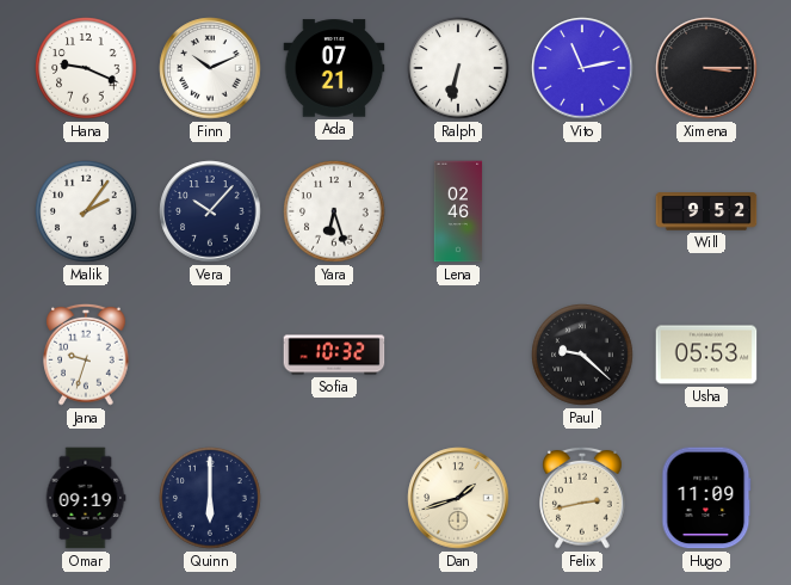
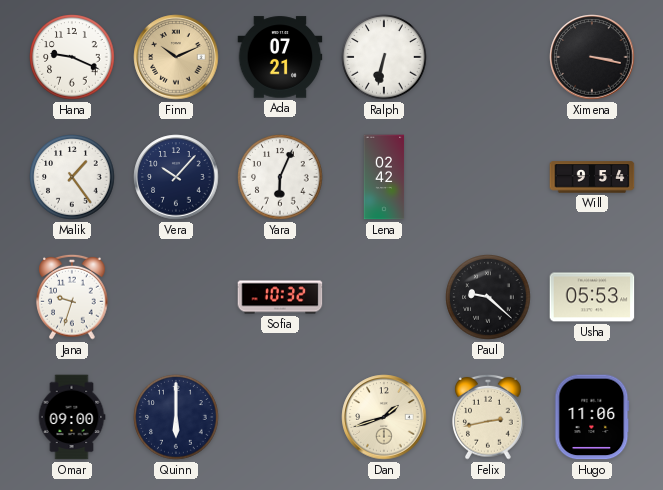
Finn dial: white -> champagne (176, 57)
Vito: 11:13 -> none (582, 68)
Ximena: 3:15 -> 3:17 (592, 57)
Malik: 2:06 -> 1:24 (72, 177)
Yara: 6:27 -> 6:04 (280, 177)
Lena: 02:46 -> 02:42 (384, 177)
Will: 9:52 -> 9:54 (592, 177)
Omar: 09:19 -> 09:00 (72, 417)
Hugo: 11:09 -> 11:06 (592, 417)
